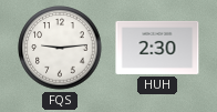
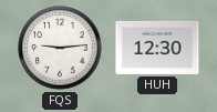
HUH: 2:30 -> 12:30 (157, 48)
